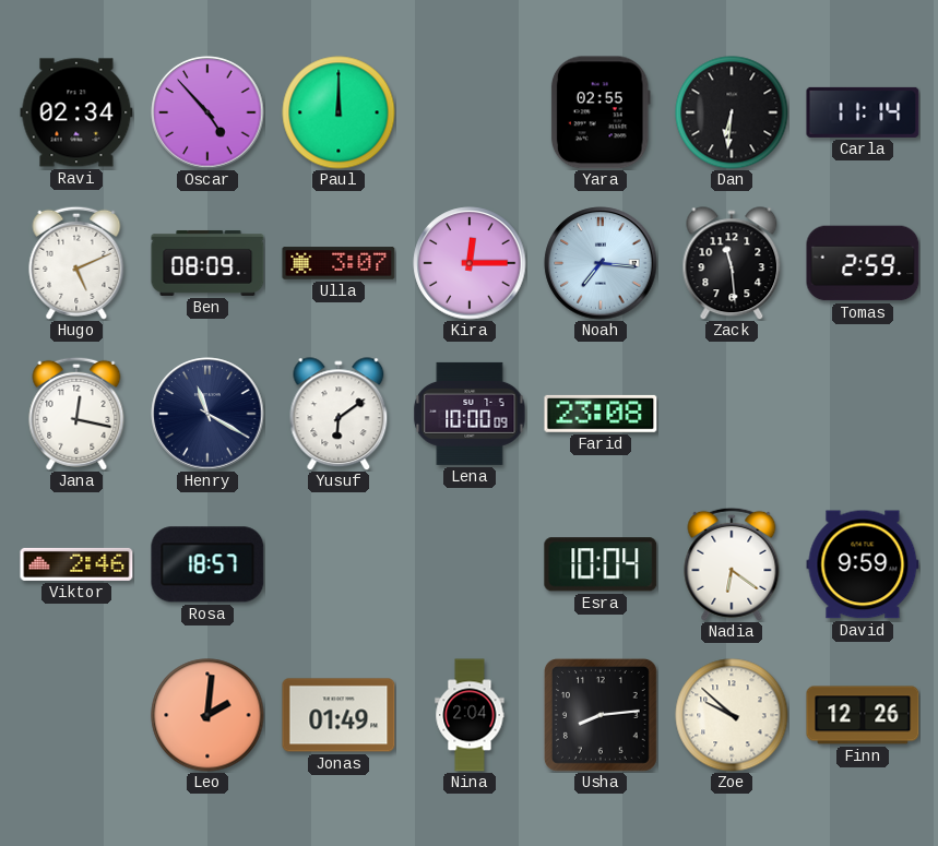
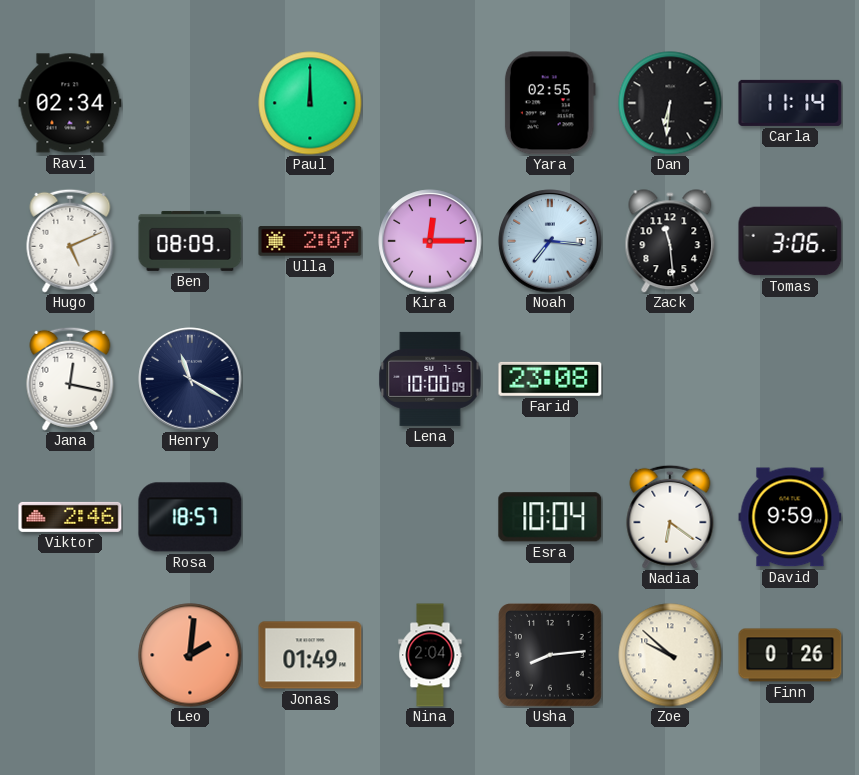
Oscar: 4:53 -> none (207, 112)
Ulla: 3:07 -> 2:07 (310, 241)
Tomas: 2:59 -> 3:06 (790, 241)
Yusuf: 6:09 -> none (339, 414)
Finn: 12:26 -> 0:26 (790, 655)
